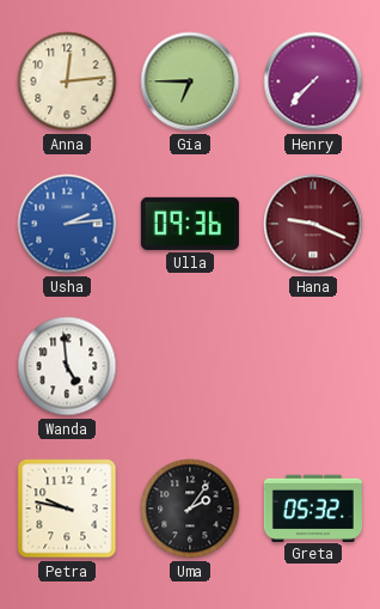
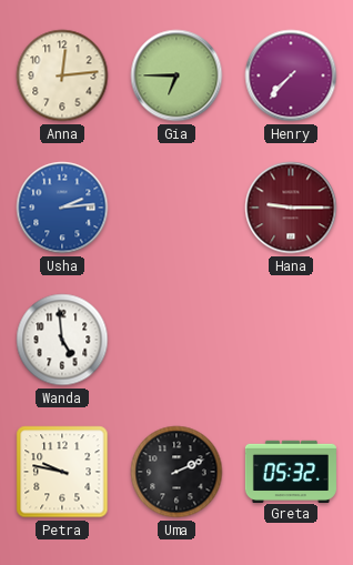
Ulla: 09:36 -> none (190, 224)
Hana: 9:19 -> 9:15 (291, 208)
Uma: 2:06 -> 2:11 (176, 472)
